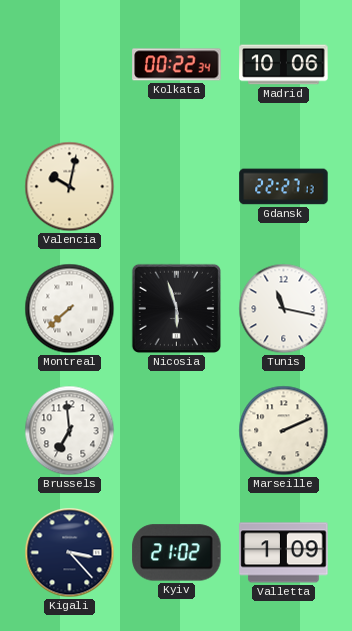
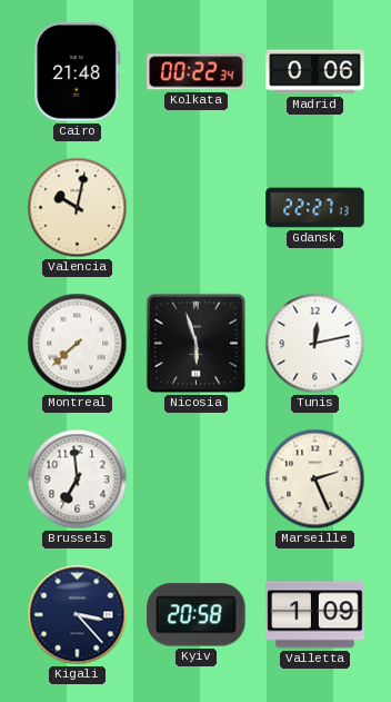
Cairo: none -> 21:48 (78, 72)
Madrid: 10:06 -> 0:06 (315, 72)
Tunis: 11:17 -> 12:13 (315, 344)
Marseille: 2:11 -> 2:26 (315, 479)
Kyiv: 21:02 -> 20:58 (197, 615)
